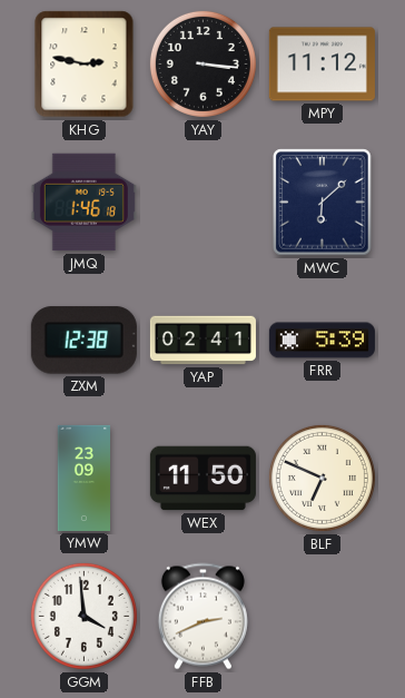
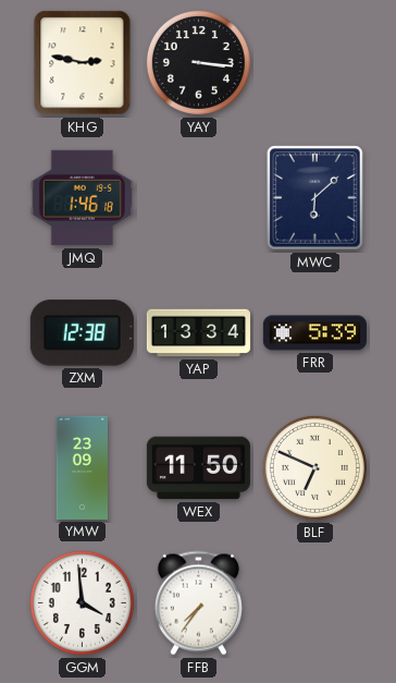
MPY: 11:12 -> none (322, 65)
YAP: 02:41 -> 13:34 (198, 333)
FFB: 2:41 -> 7:36 (198, 603)
